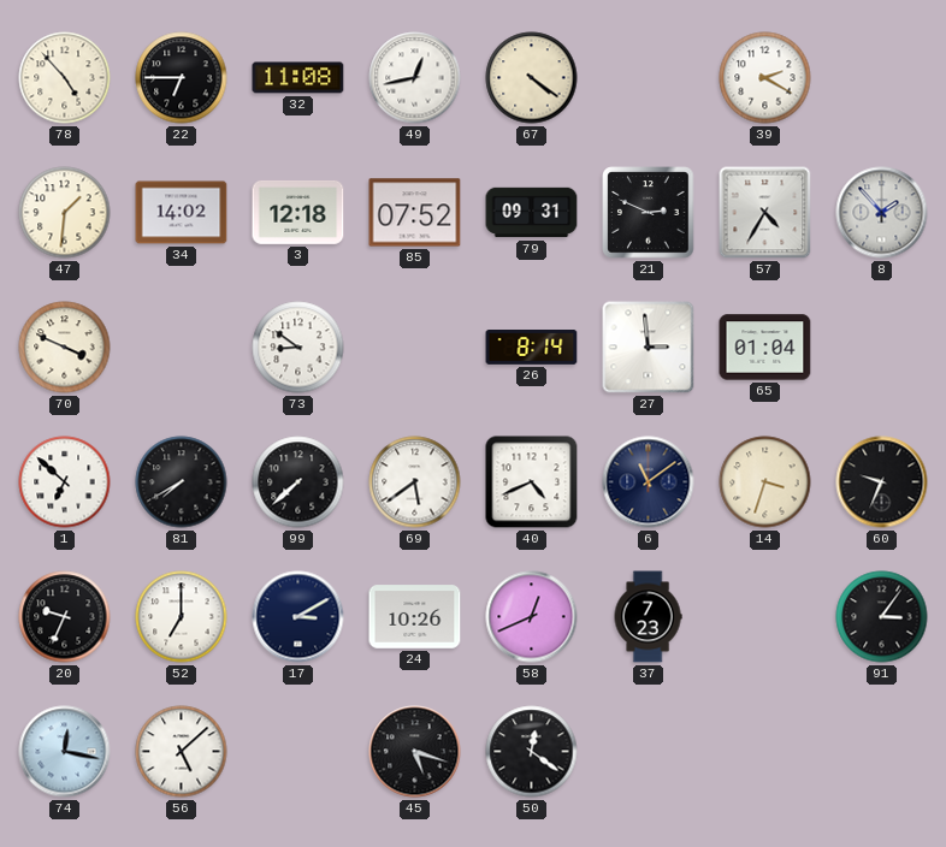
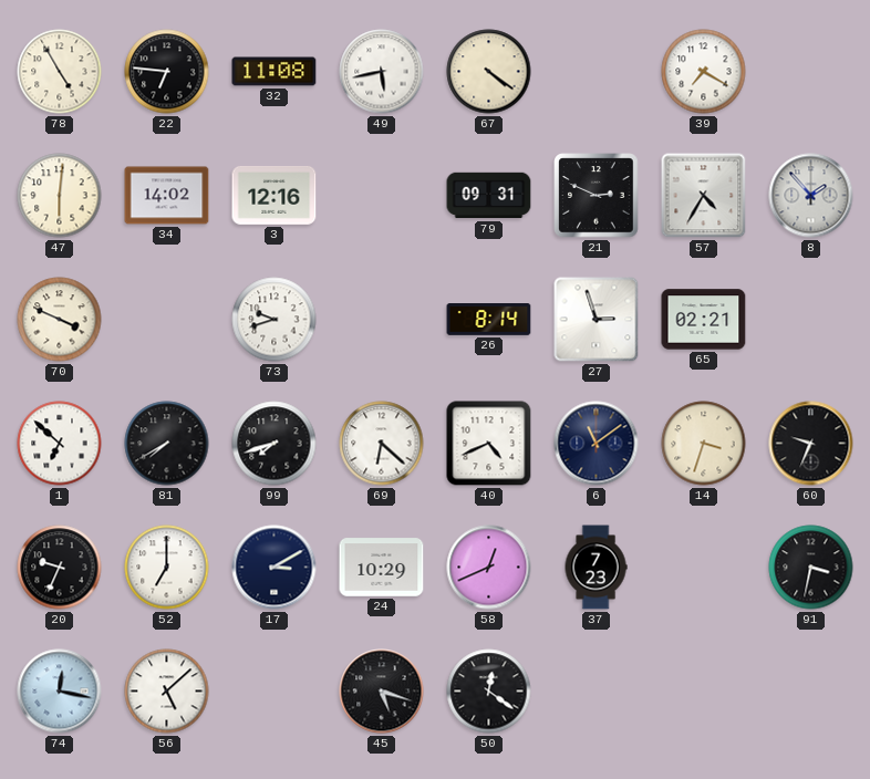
78: 4:53 -> 4:55 (60, 72)
22: 6:45 -> 6:46 (167, 72)
49: 12:43 -> 5:43 (382, 72)
39: 2:20 -> 7:20 (704, 72)
47: 1:31 -> 6:01 (60, 196)
3: 12:18 -> 12:16 (275, 195)
85: 07:52 -> none (415, 213)
73: 8:51 -> 9:42 (275, 320)
27: 2:59 -> 2:57 (597, 320)
65: 01:04 -> 02:21 (704, 320)
99: 7:38 -> 7:42 (275, 444)
69: 5:39 -> 6:22 (382, 444)
24: 10:26 -> 10:29 (382, 568)
91: 3:06 -> 3:32 (811, 568)
